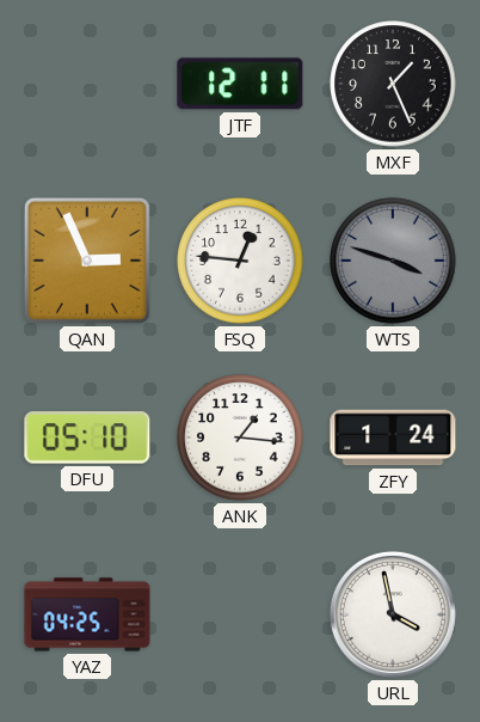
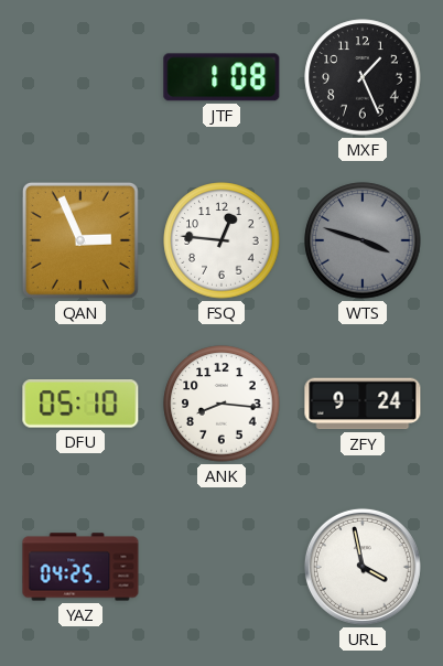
JTF: 12:11 -> 1:08 (221, 77)
ANK: 1:16 -> 8:16 (221, 404)
ZFY: 1:24 -> 9:24 (363, 404)
